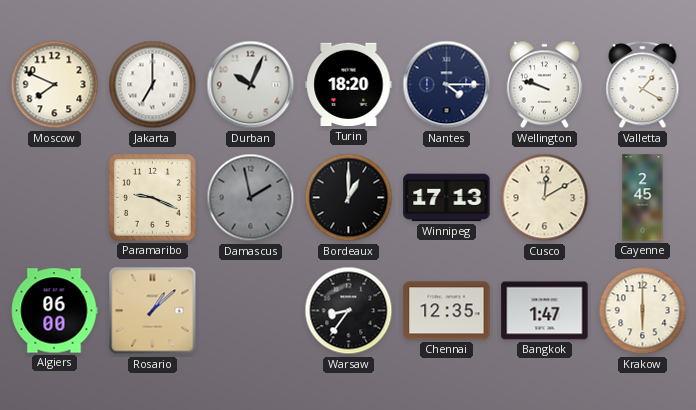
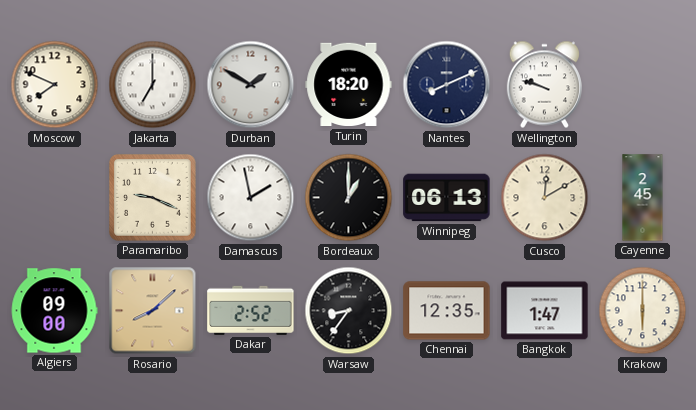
Durban: 10:04 -> 1:50 (251, 85)
Nantes: 4:15 -> 8:11 (447, 85)
Valletta: 1:20 -> none (643, 85)
Damascus dial: grey -> white (251, 198)
Winnipeg: 17:13 -> 06:13 (447, 198)
Algiers: 06:00 -> 09:00 (54, 311)
Rosario: 1:08 -> 8:08 (153, 311)
Dakar: none -> 2:52 (251, 310)
